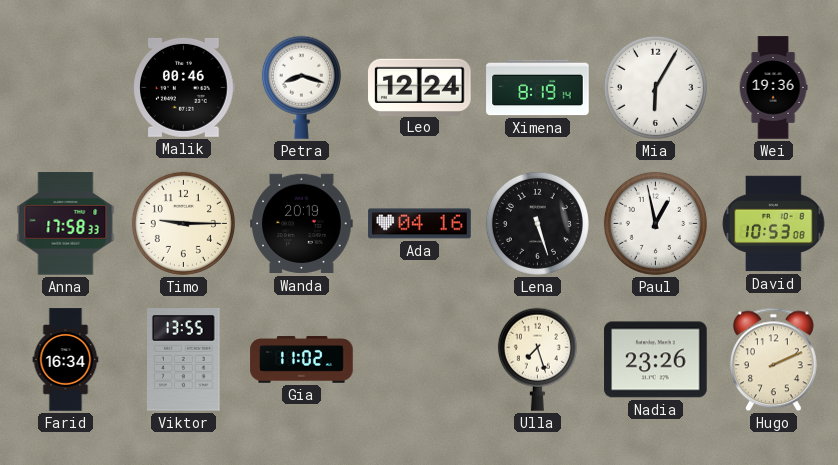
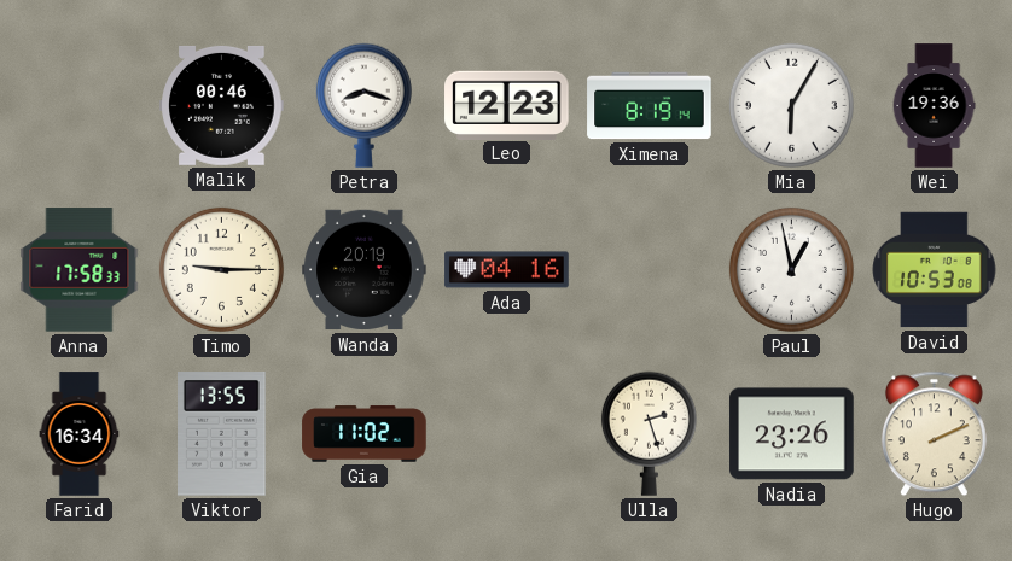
Leo: 12:24 -> 12:23 (507, 105)
Lena: 5:27 -> none (537, 223)
Ulla: 7:27 -> 2:27 (649, 433)
